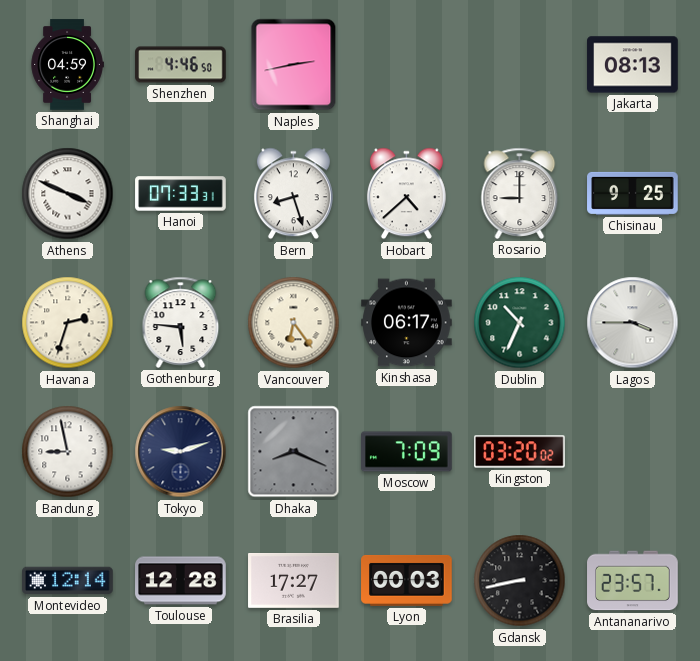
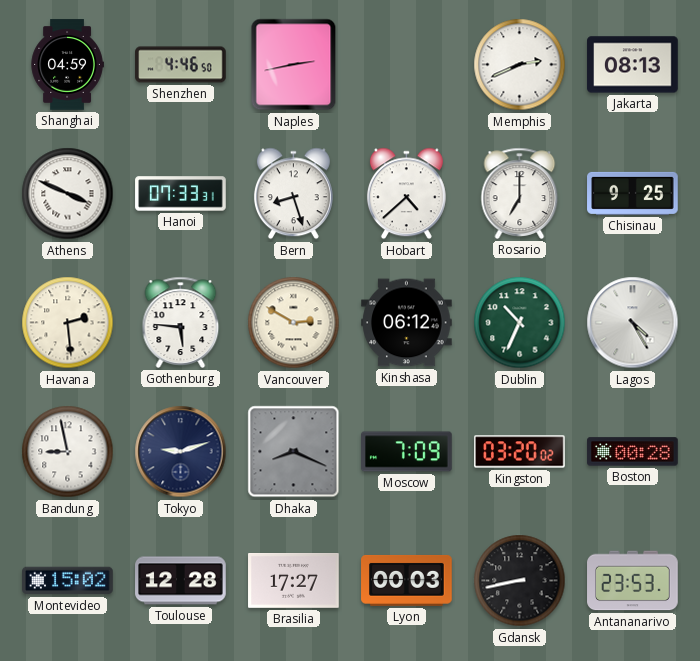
Memphis: none -> 2:41 (520, 65)
Rosario: 9:00 -> 7:00 (520, 193)
Havana: 2:33 -> 2:29 (68, 323)
Vancouver: 6:24 -> 2:50 (294, 323)
Kinshasa: 06:17 -> 06:12 (407, 323)
Lagos: 3:45 -> 4:25 (633, 323)
Boston: none -> 00:28 (633, 452)
Montevideo: 12:14 -> 15:02 (68, 581)
Antananarivo: 23:57 -> 23:53 (633, 581)
